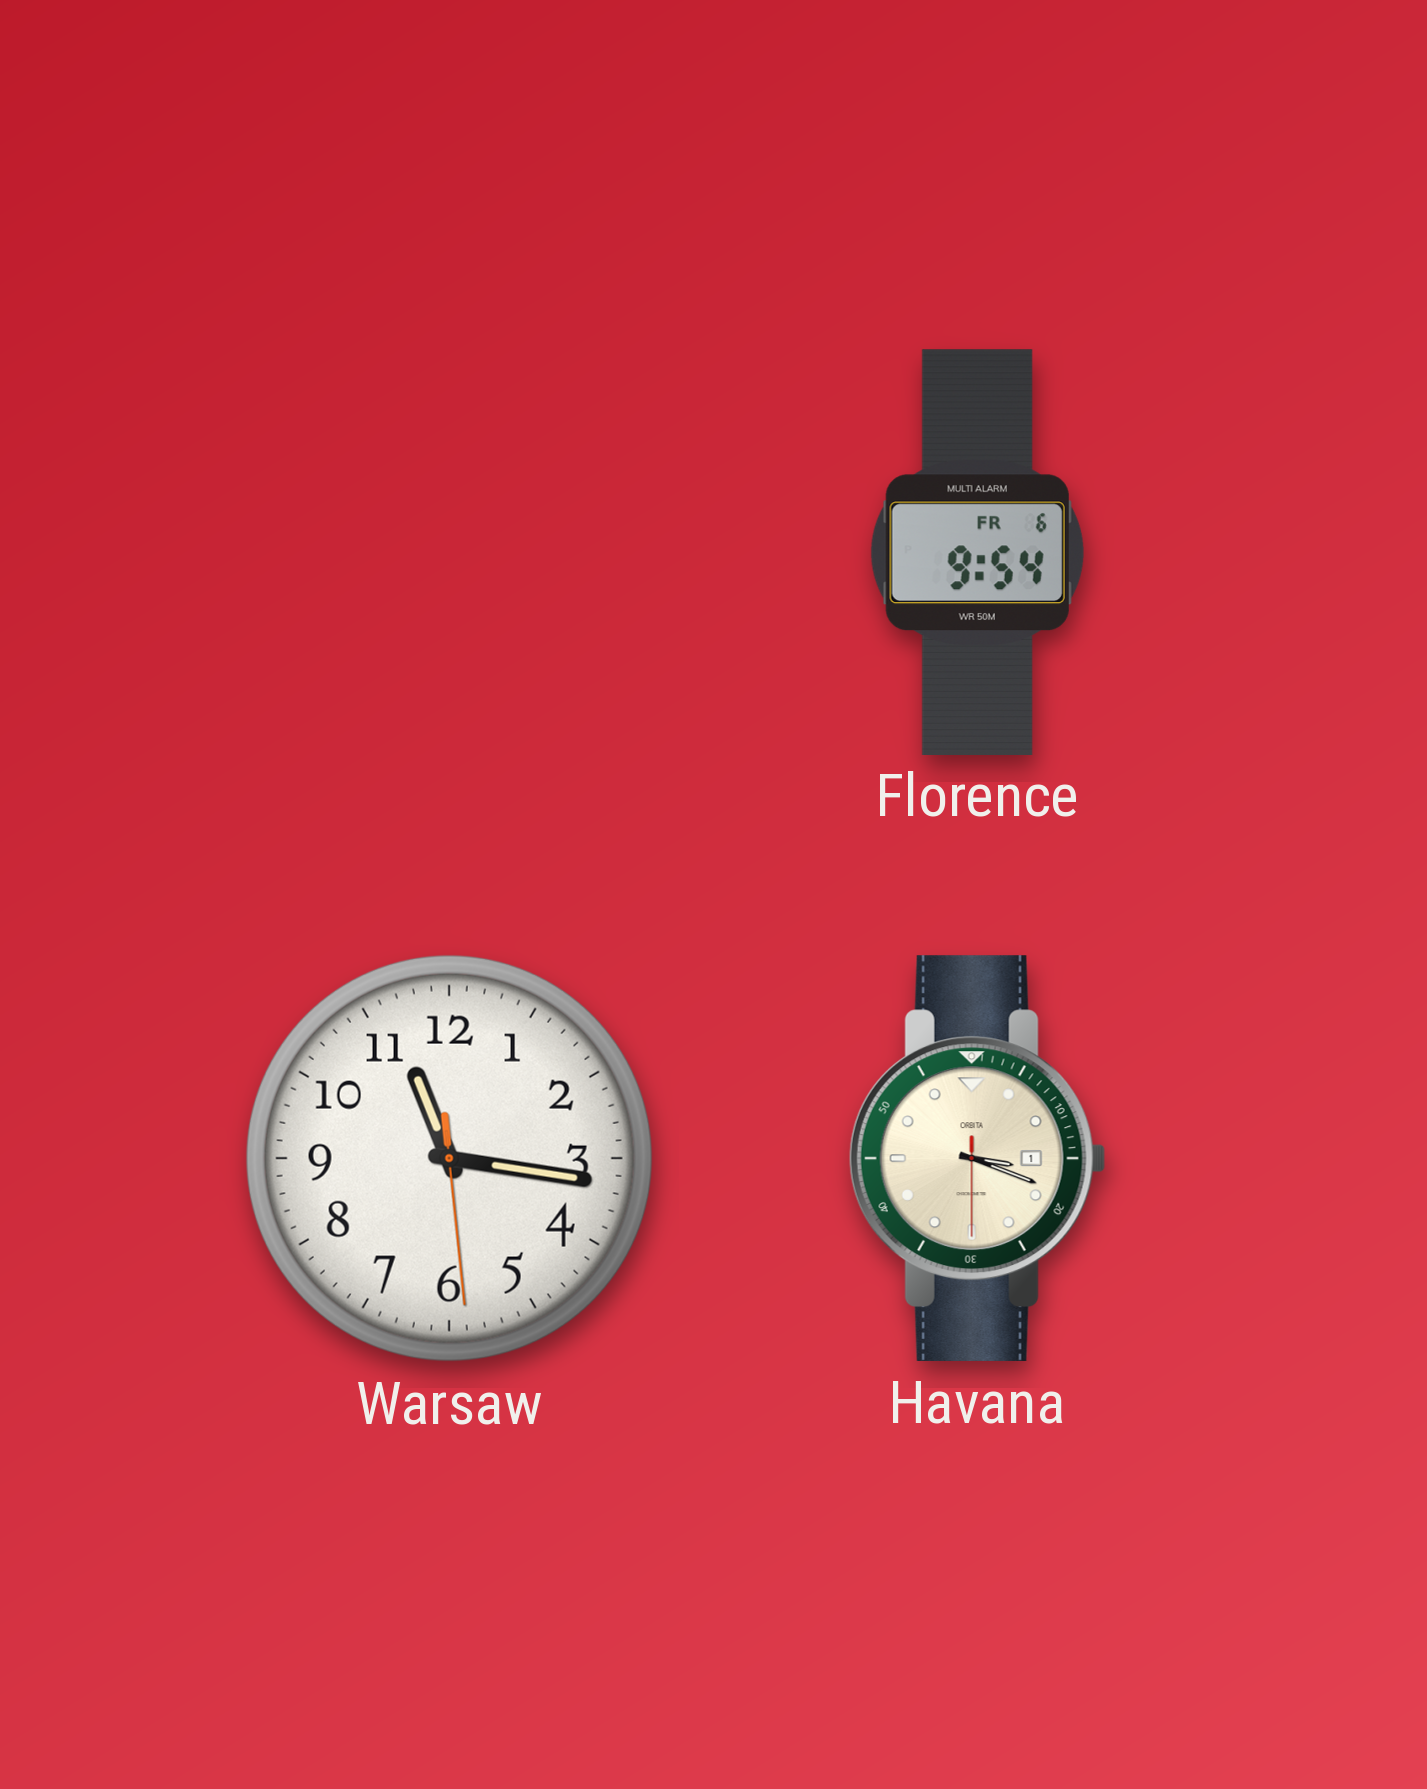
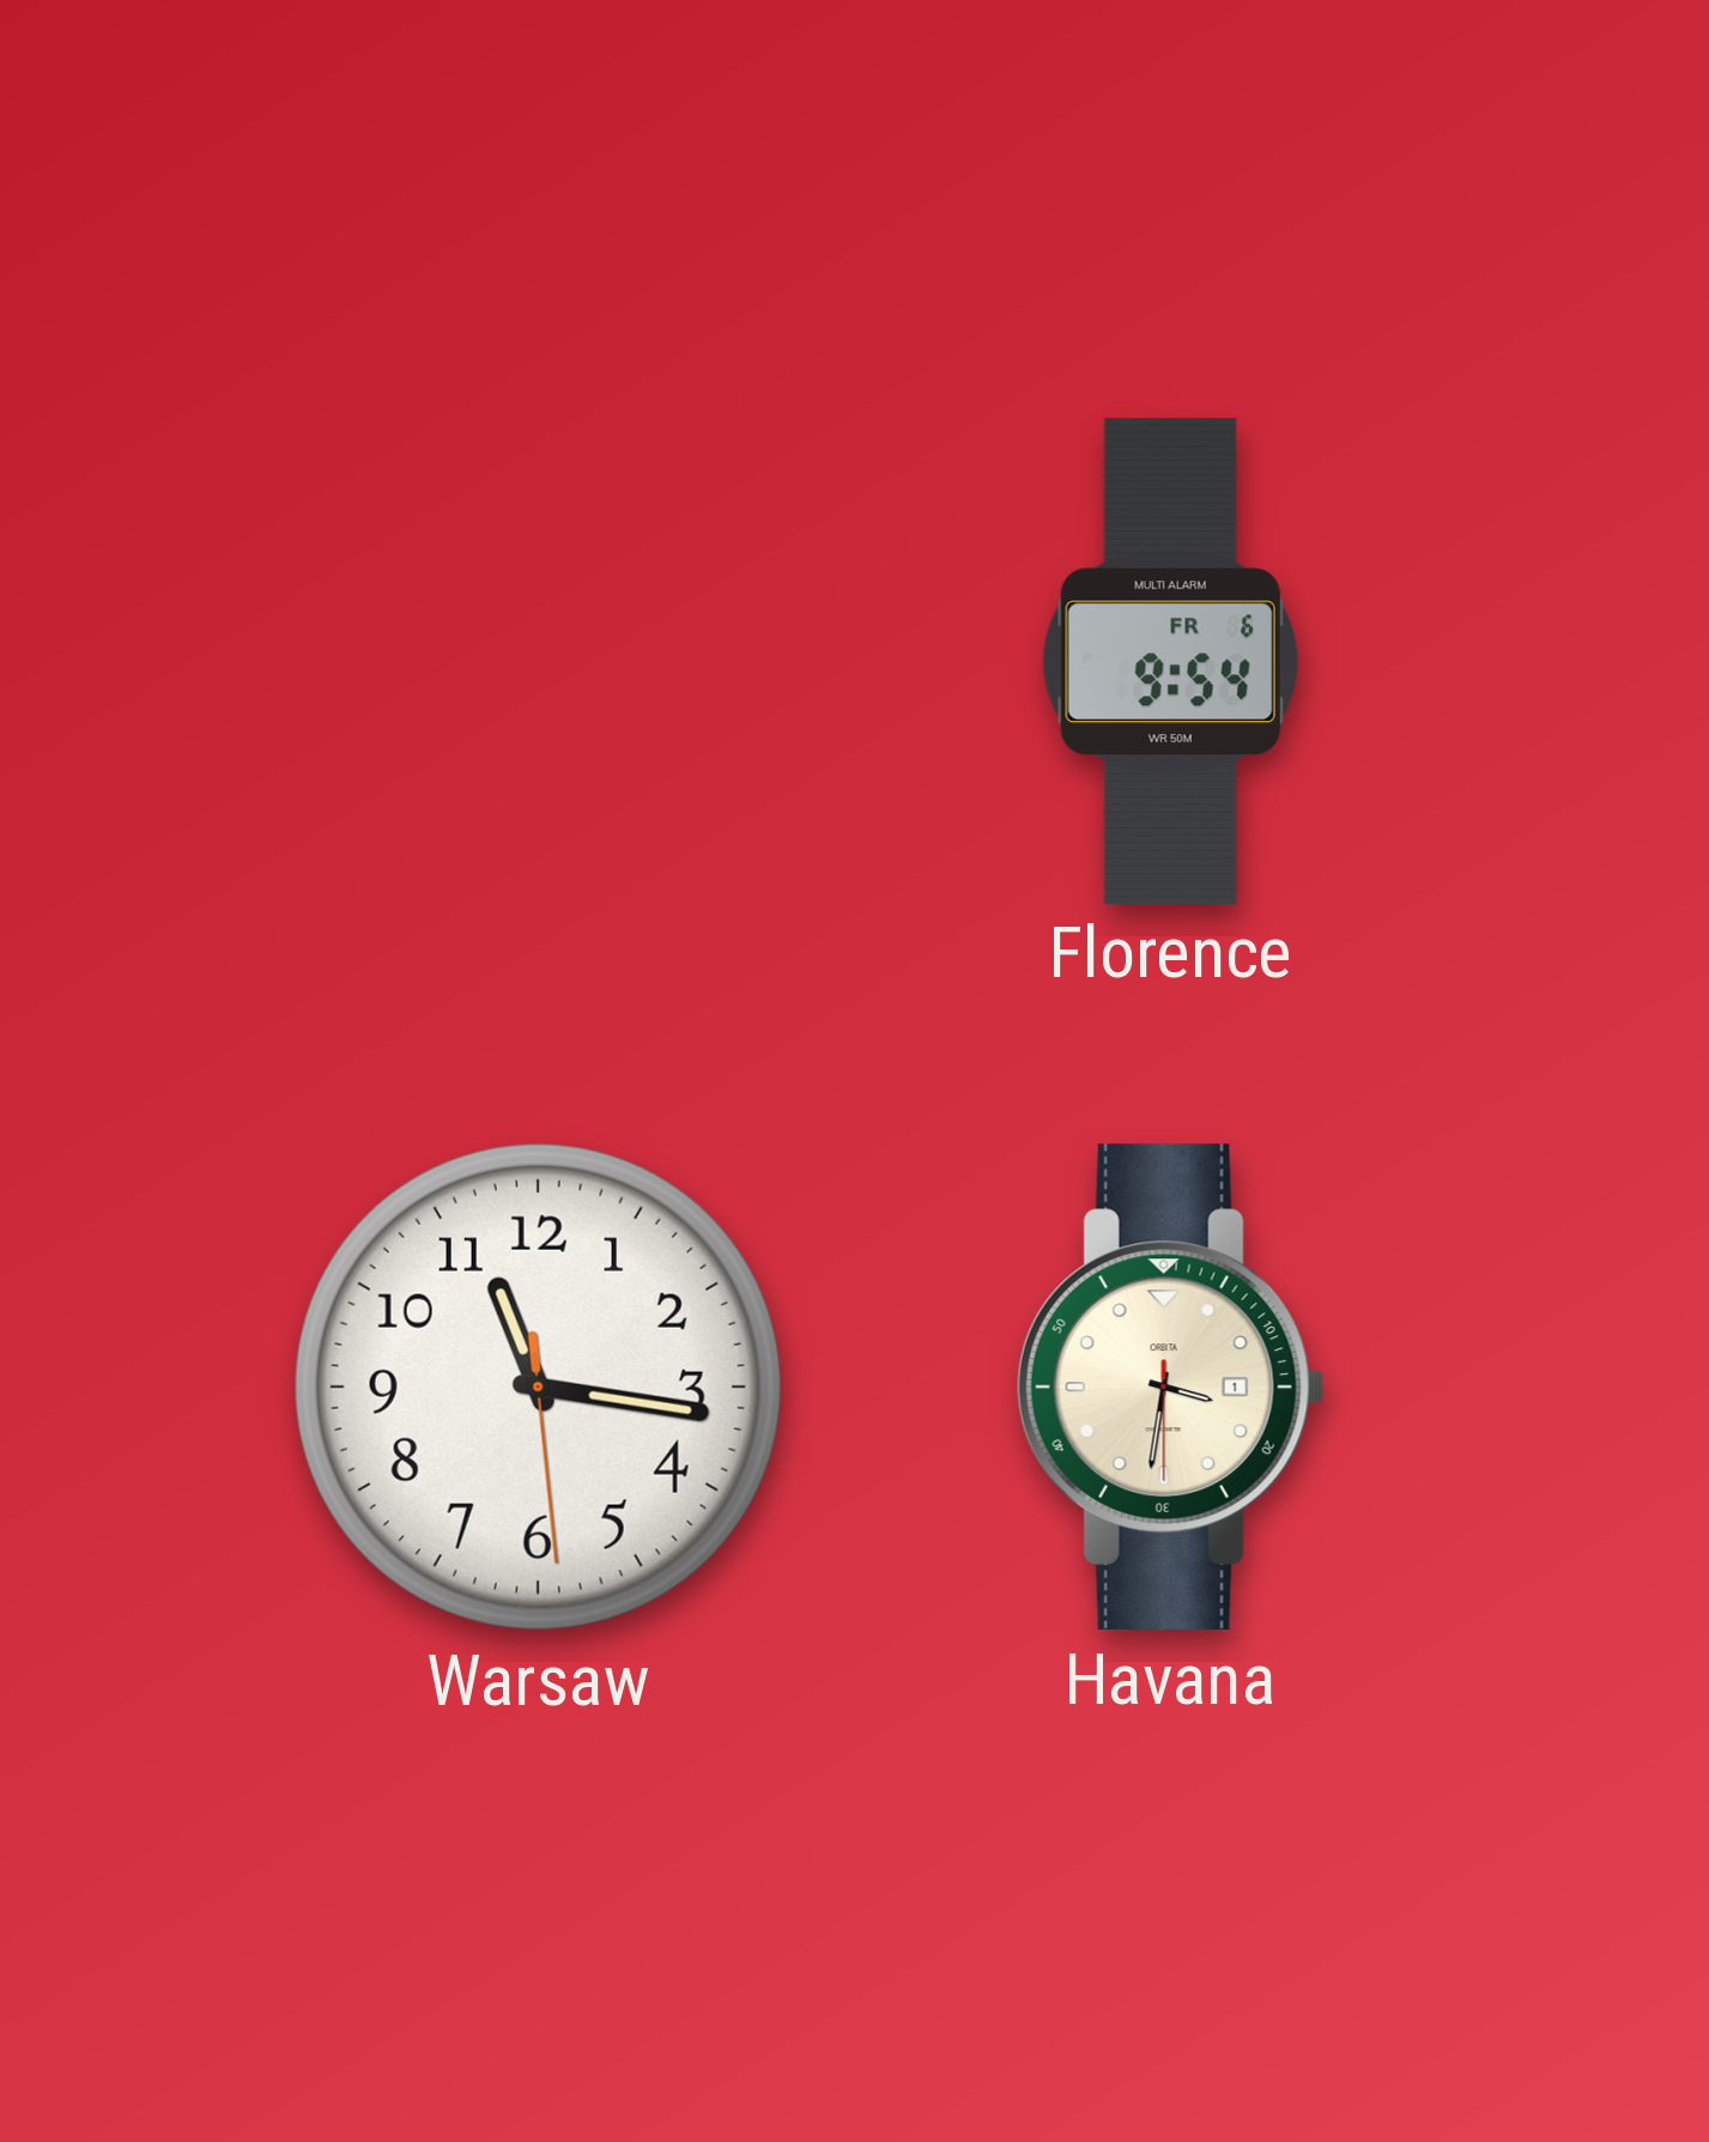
Havana: 3:18 -> 3:31 (1170, 1386)
